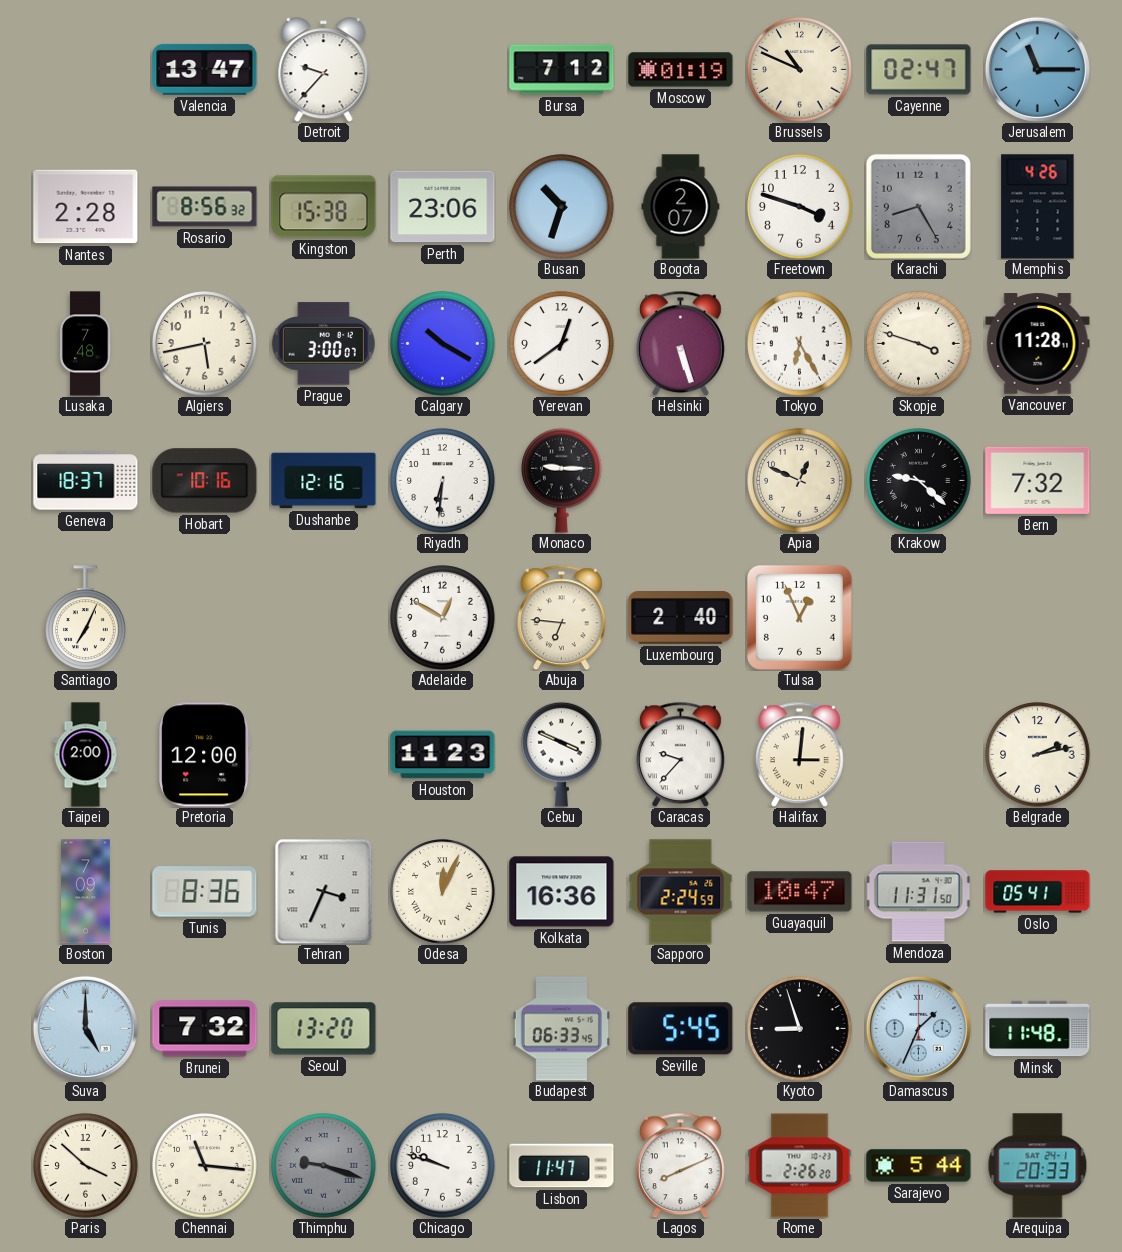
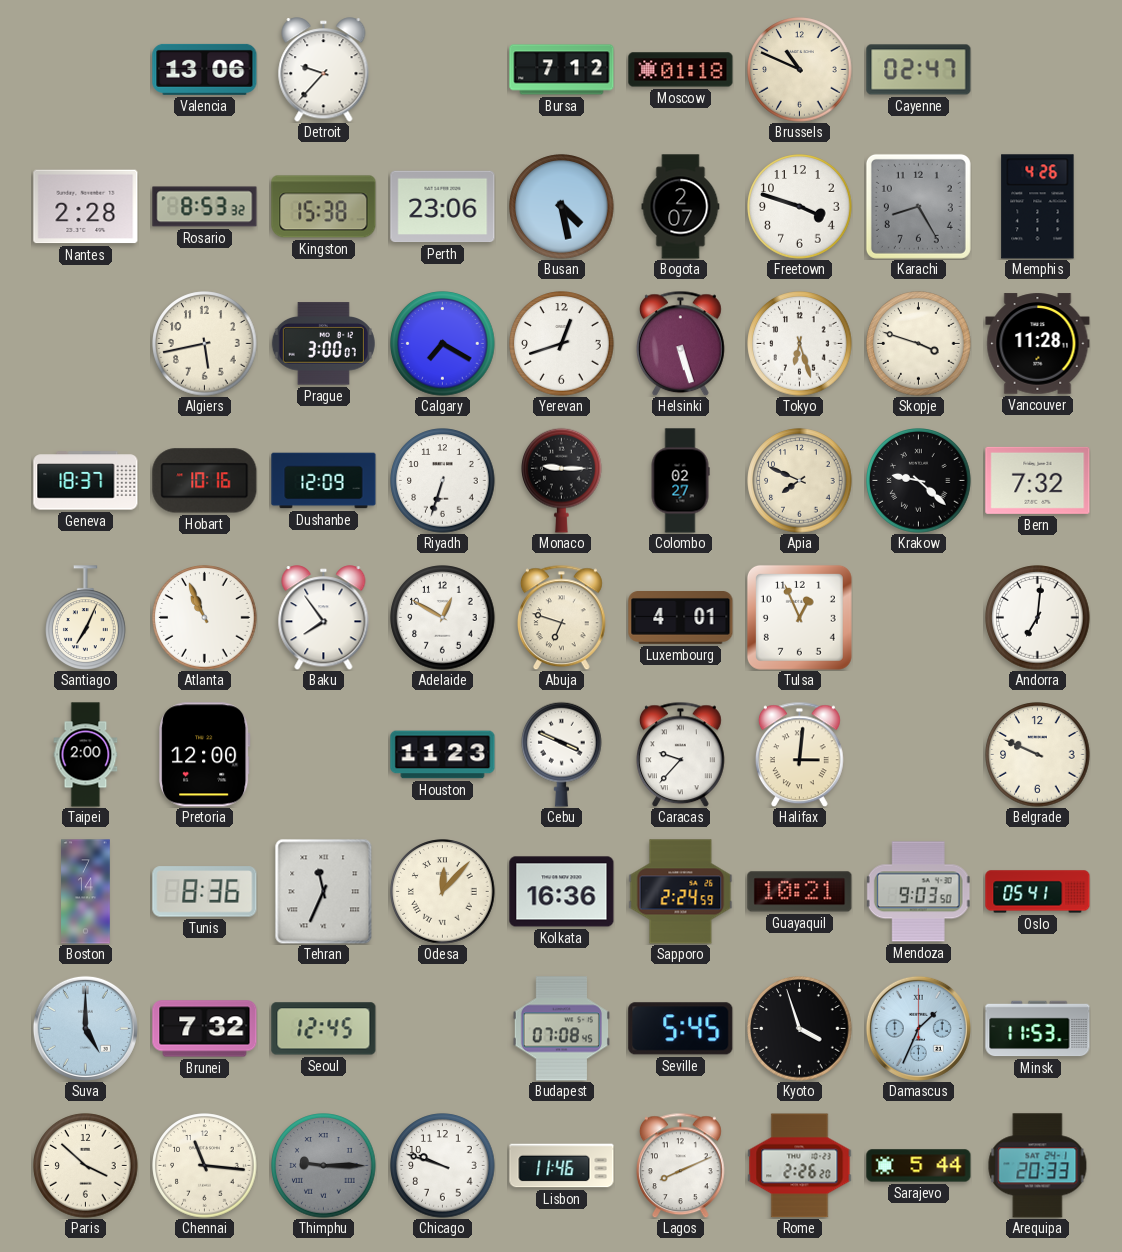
Valencia: 13:47 -> 13:06 (205, 69)
Moscow: 01:19 -> 01:18 (681, 70)
Jerusalem: 11:15 -> none (1037, 69)
Rosario: 8:56 -> 8:53 (205, 207)
Busan: 10:33 -> 4:28 (562, 207)
Lusaka: 7:48 -> none (85, 344)
Calgary: 10:20 -> 7:20 (443, 344)
Yerevan: 12:39 -> 12:42 (562, 344)
Tokyo: 6:25 -> 6:27 (800, 344)
Dushanbe: 12:16 -> 12:09 (324, 481)
Riyadh: 6:31 -> 6:33 (443, 481)
Colombo: none -> 02:27 (680, 481)
Apia: 12:49 -> 7:49 (800, 481)
Atlanta: none -> 10:56 (205, 618)
Baku: none -> 7:54 (324, 618)
Abuja: 6:46 -> 6:48 (561, 617)
Luxembourg: 2:40 -> 4:01 (681, 618)
Andorra: none -> 7:01 (1038, 618)
Belgrade: 2:13 -> 9:49 (1038, 755)
Boston: 7:09 -> 7:14 (86, 892)
Tehran: 3:34 -> 11:34 (324, 891)
Odesa: 12:04 -> 12:07 (443, 892)
Guayaquil: 10:47 -> 10:21 (800, 892)
Mendoza: 11:31 -> 9:03 (918, 892)
Seoul: 13:20 -> 12:45 (324, 1029)
Budapest: 06:33 -> 07:08 (561, 1029)
Kyoto: 8:57 -> 3:57 (800, 1029)
Minsk: 11:48 -> 11:53 (1038, 1029)
Thimphu: 9:18 -> 9:15 (324, 1166)
Lisbon: 11:47 -> 11:46 (562, 1166)
